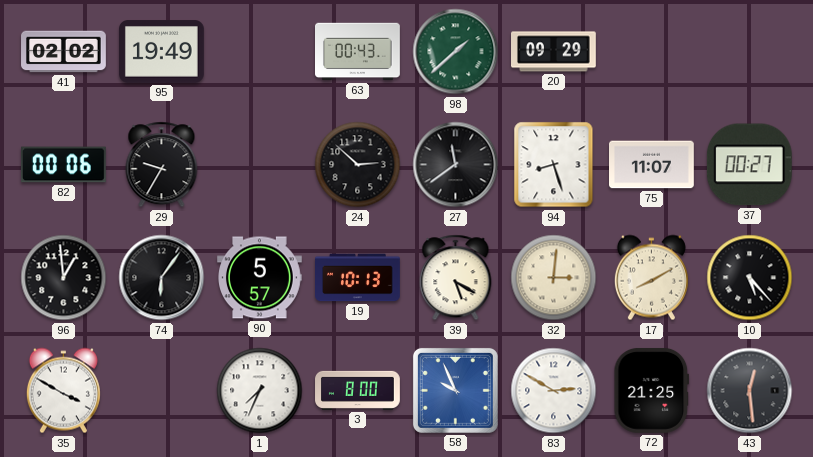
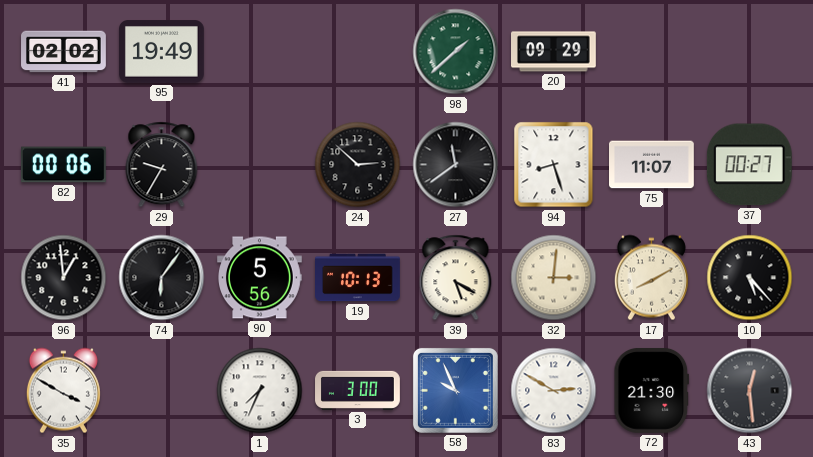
63: 00:43 -> none (358, 52)
90: 5:57 -> 5:56 (260, 278)
3: 8:00 -> 3:00 (358, 390)
72: 21:25 -> 21:30 (652, 390)
